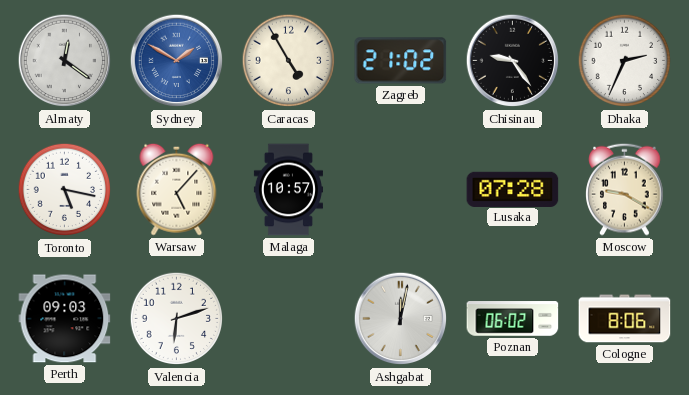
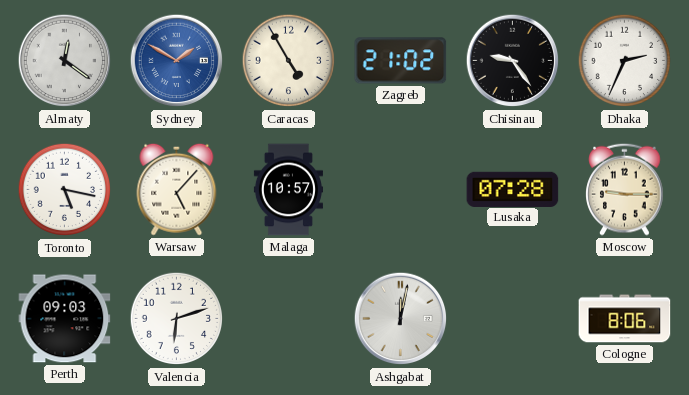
Moscow: 9:20 -> 9:15 (625, 189)
Poznan: 06:02 -> none (513, 319)
